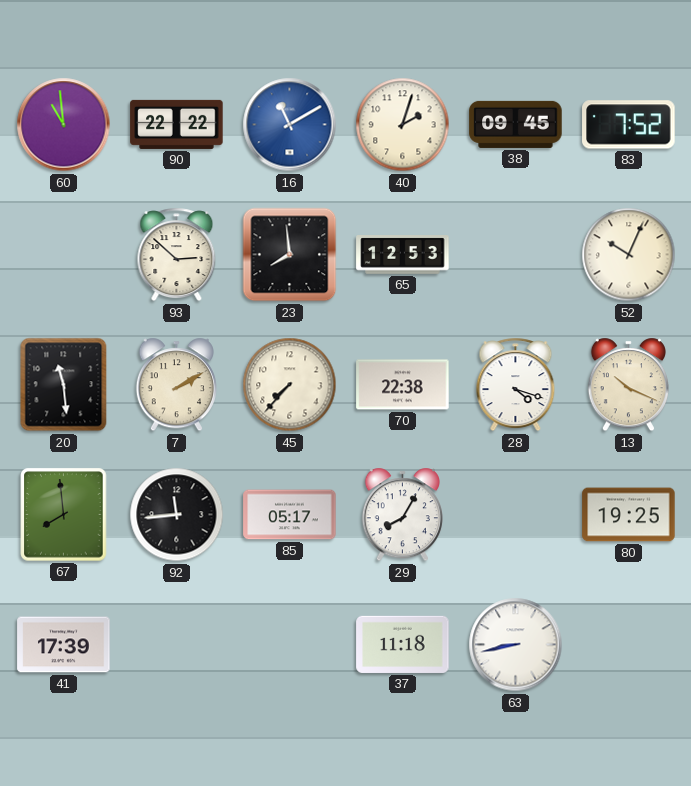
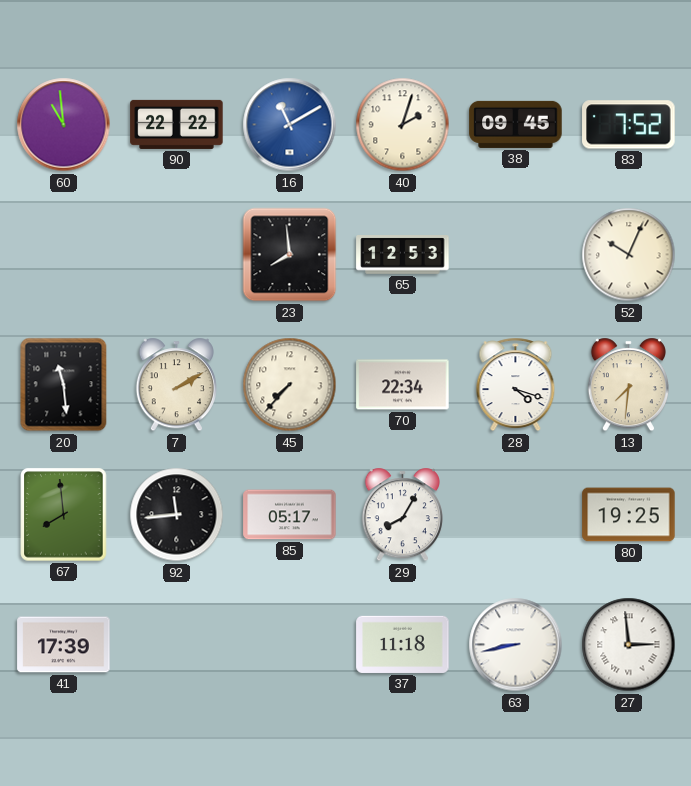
93: 2:52 -> none (177, 255)
70: 22:38 -> 22:34 (403, 385)
13: 10:19 -> 7:31 (628, 385)
27: none -> 2:59 (629, 645)
